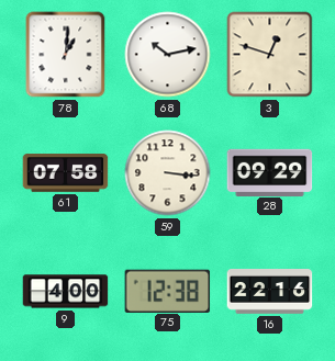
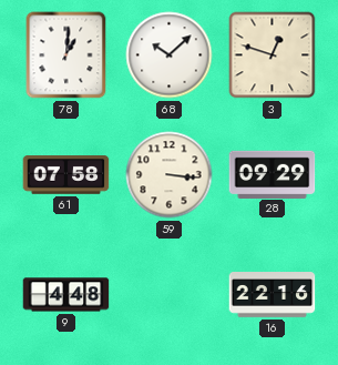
68: 10:13 -> 10:08 (170, 55)
9: 4:00 -> 4:48 (66, 295)
75: 12:38 -> none (168, 291)
